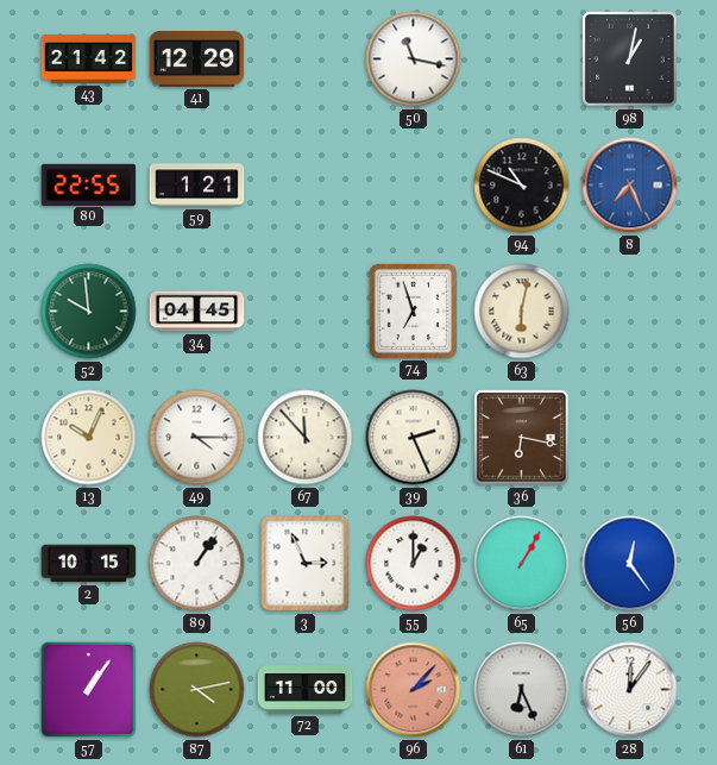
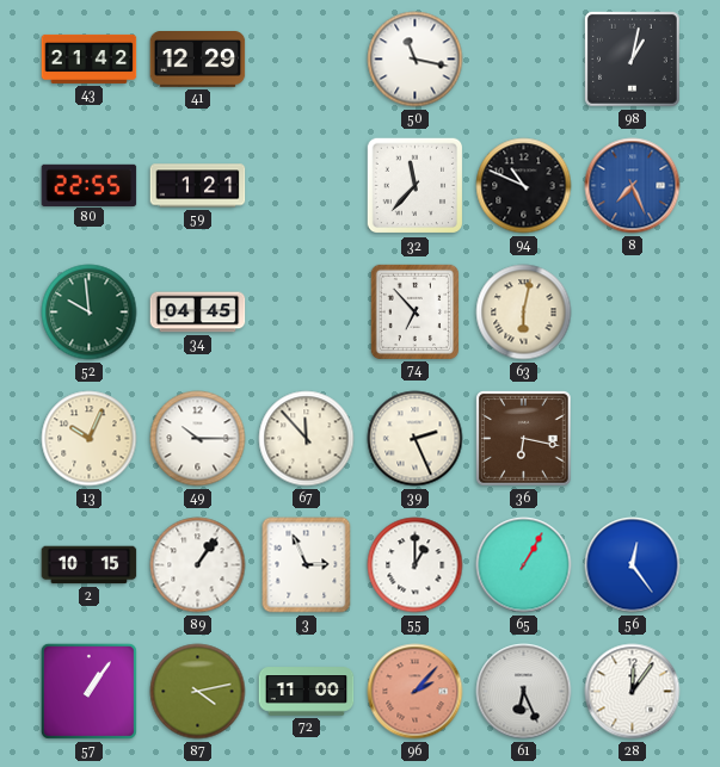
32: none -> 11:37 (416, 186)
74: 6:57 -> 6:53 (414, 311)
49: 4:15 -> 10:15 (198, 439)
